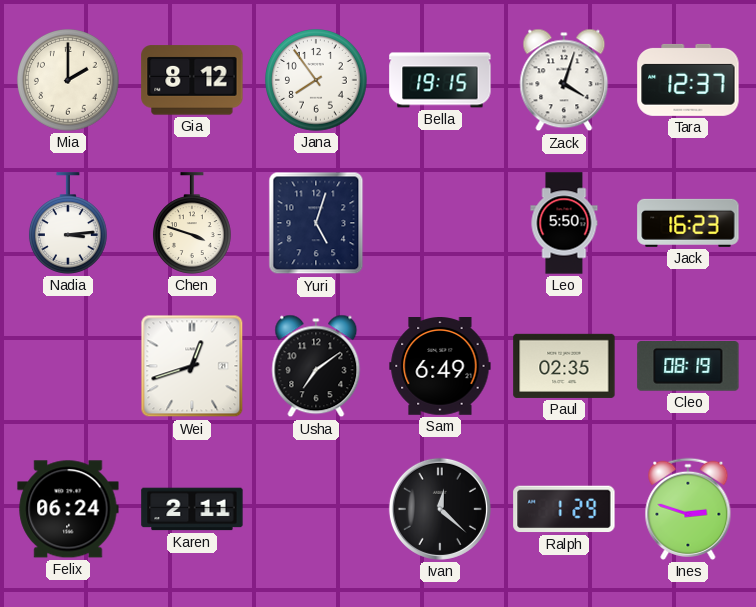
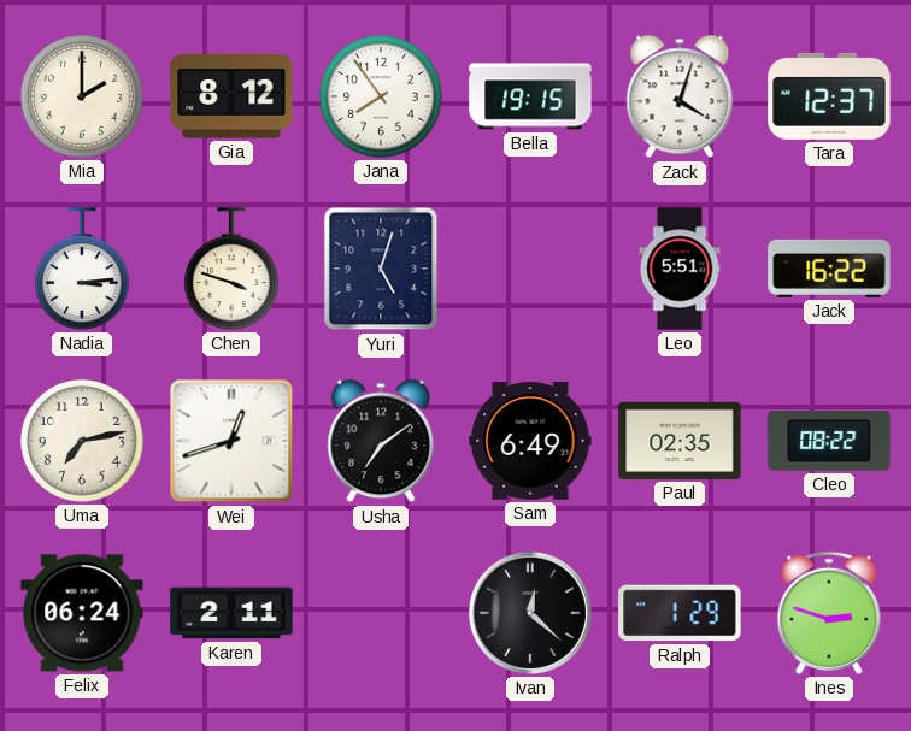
Leo: 5:50 -> 5:51 (680, 269)
Jack: 16:23 -> 16:22 (829, 269)
Uma: none -> 7:13 (83, 442)
Cleo: 08:19 -> 08:22 (829, 442)
